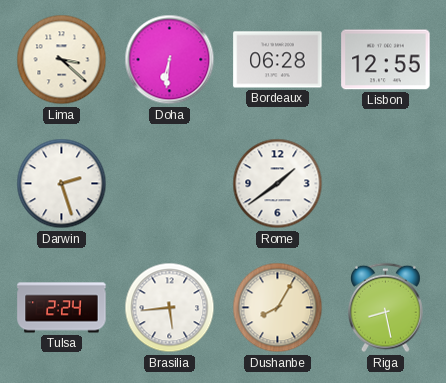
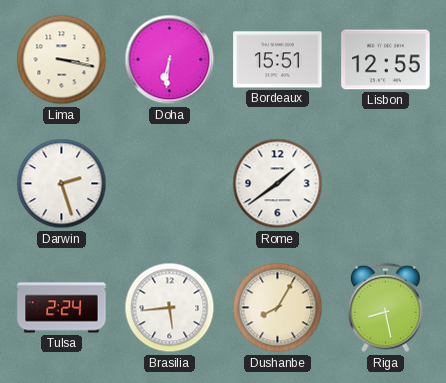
Lima: 3:22 -> 3:17 (62, 60)
Bordeaux: 06:28 -> 15:51 (278, 60)
